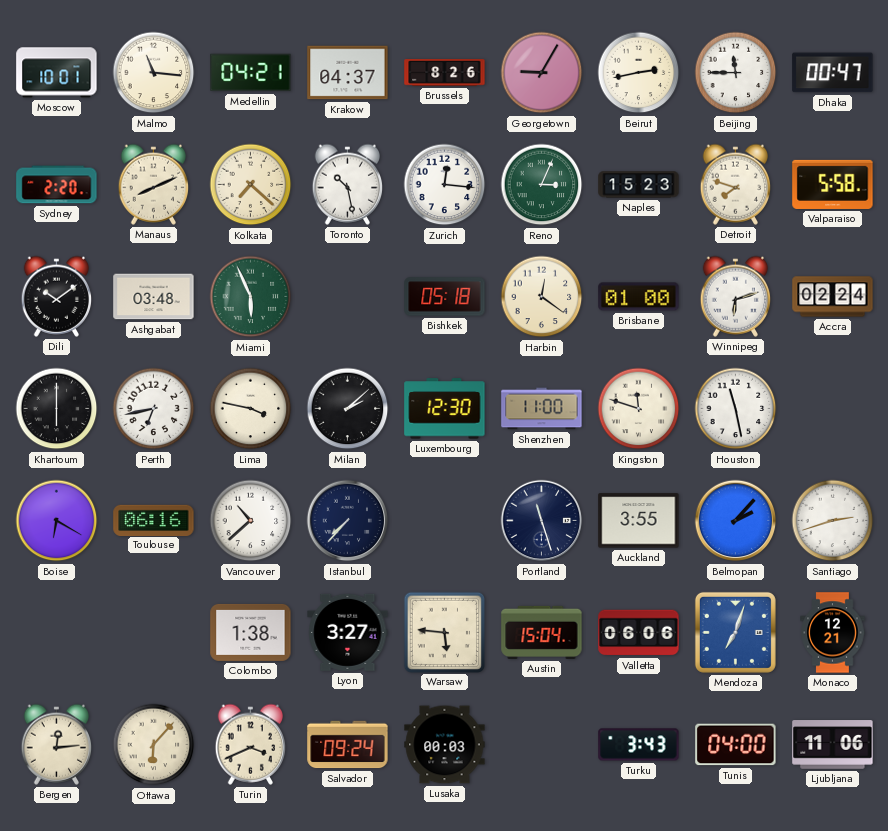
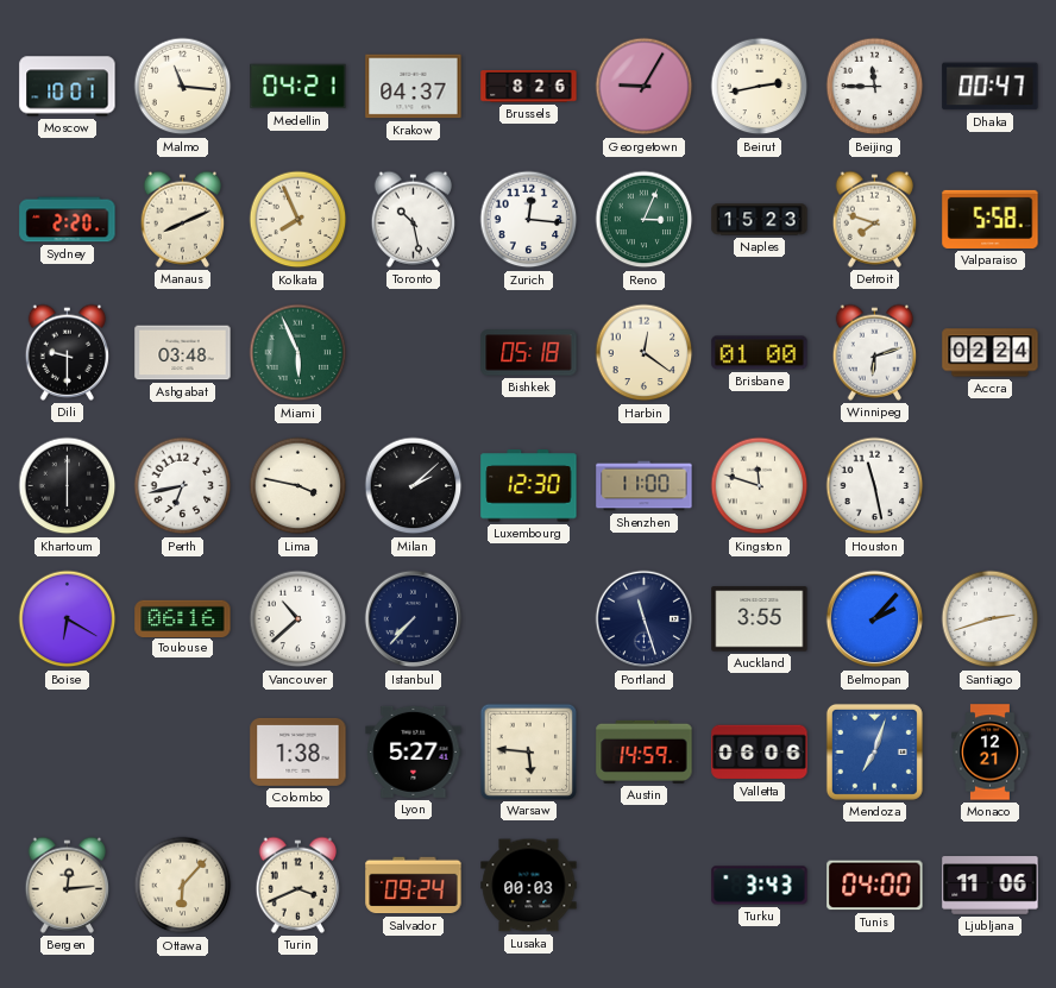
Kolkata: 7:22 -> 7:56 (298, 220)
Dili: 10:09 -> 9:30 (68, 352)
Lyon: 3:27 -> 5:27 (414, 751)
Austin: 15:04 -> 14:59 (645, 751)
